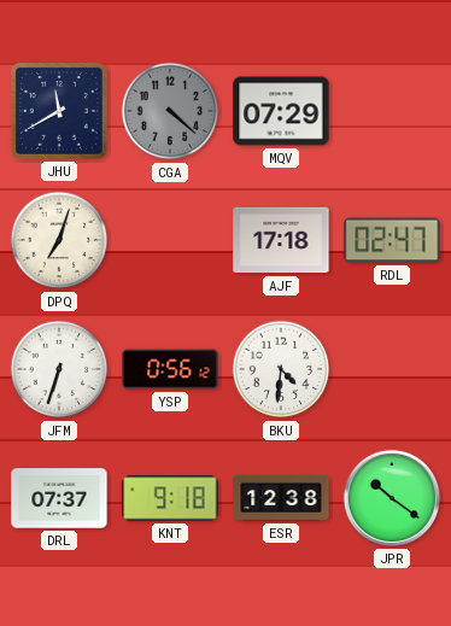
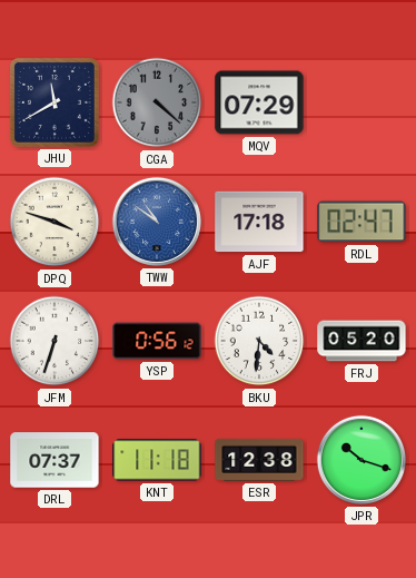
DPQ: 7:03 -> 3:48 (55, 222)
TWW: none -> 10:51 (157, 222)
FRJ: none -> 05:20 (361, 341)
KNT: 9:18 -> 11:18 (157, 460)
JPR: 10:21 -> 10:18 (361, 460)
